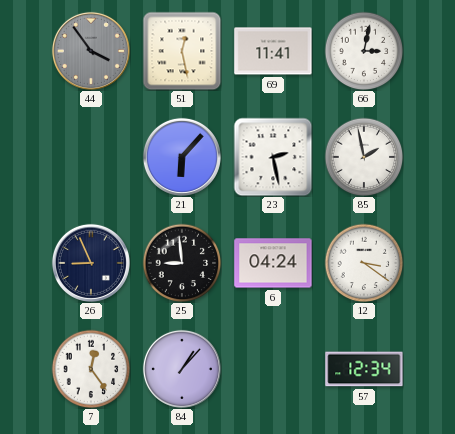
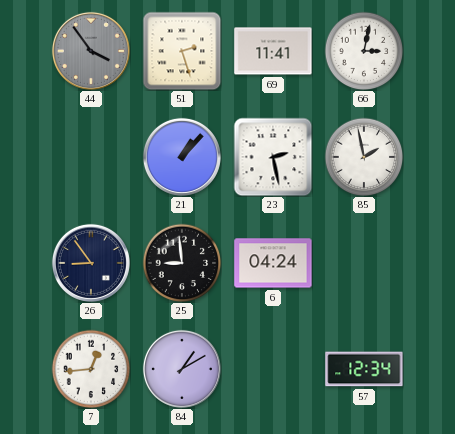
51: 12:28 -> 2:27 (182, 51)
21: 6:07 -> 1:07 (182, 157)
26: 8:56 -> 8:54 (91, 263)
12: 3:21 -> none (364, 263)
7: 12:24 -> 12:44 (91, 369)
84: 1:07 -> 1:10 (182, 369)
